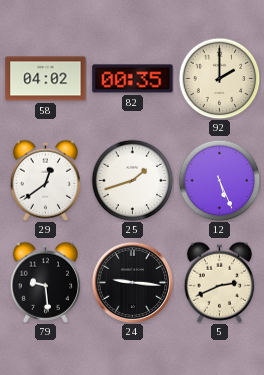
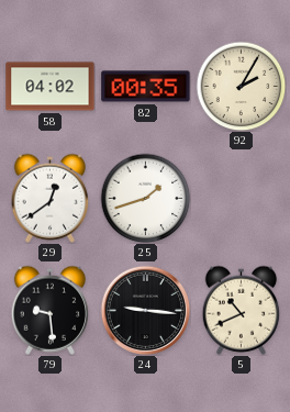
92: 2:00 -> 2:05 (241, 86)
12: 5:26 -> none (219, 180)
5: 2:41 -> 10:41 (241, 310)
